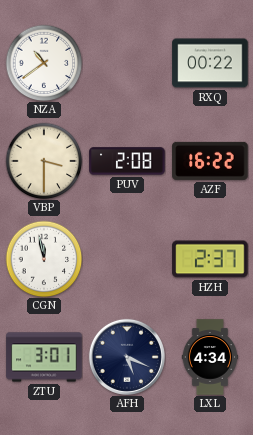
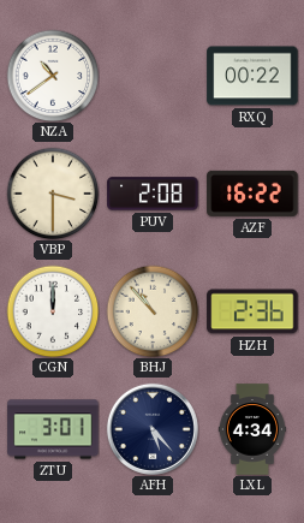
CGN: 11:58 -> 12:00 (53, 311)
BHJ: none -> 10:53 (153, 311)
HZH: 2:37 -> 2:36 (252, 311)
AFH: 5:19 -> 5:23 (153, 429)
